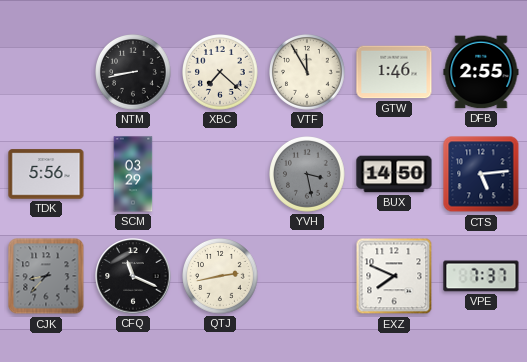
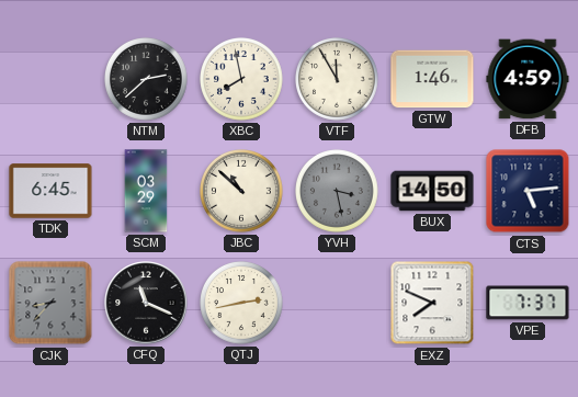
NTM: 8:43 -> 2:38 (147, 80)
XBC: 7:22 -> 7:58 (242, 80)
DFB: 2:55 -> 4:59 (528, 79)
TDK: 5:56 -> 6:45 (50, 191)
JBC: none -> 10:52 (242, 192)
